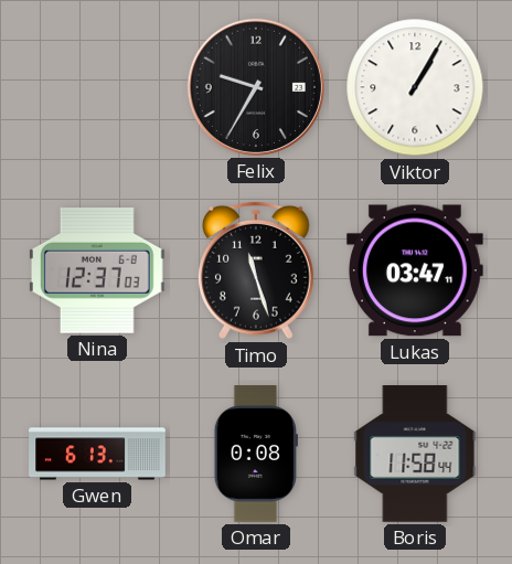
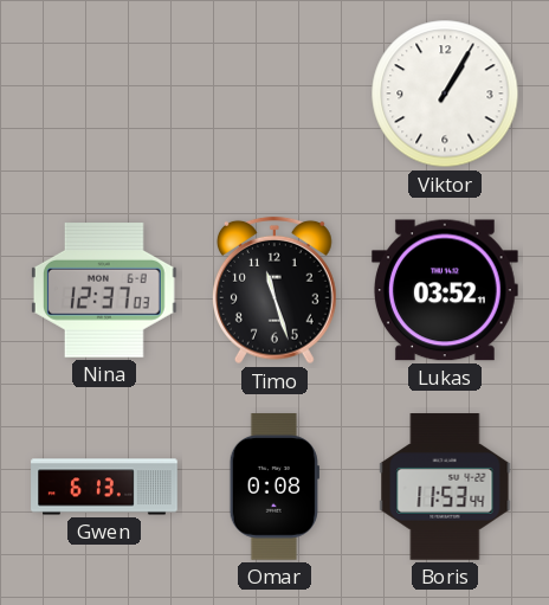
Felix: 9:35 -> none (256, 87)
Lukas: 03:47 -> 03:52 (445, 290)
Boris: 11:58 -> 11:53 (445, 487)
